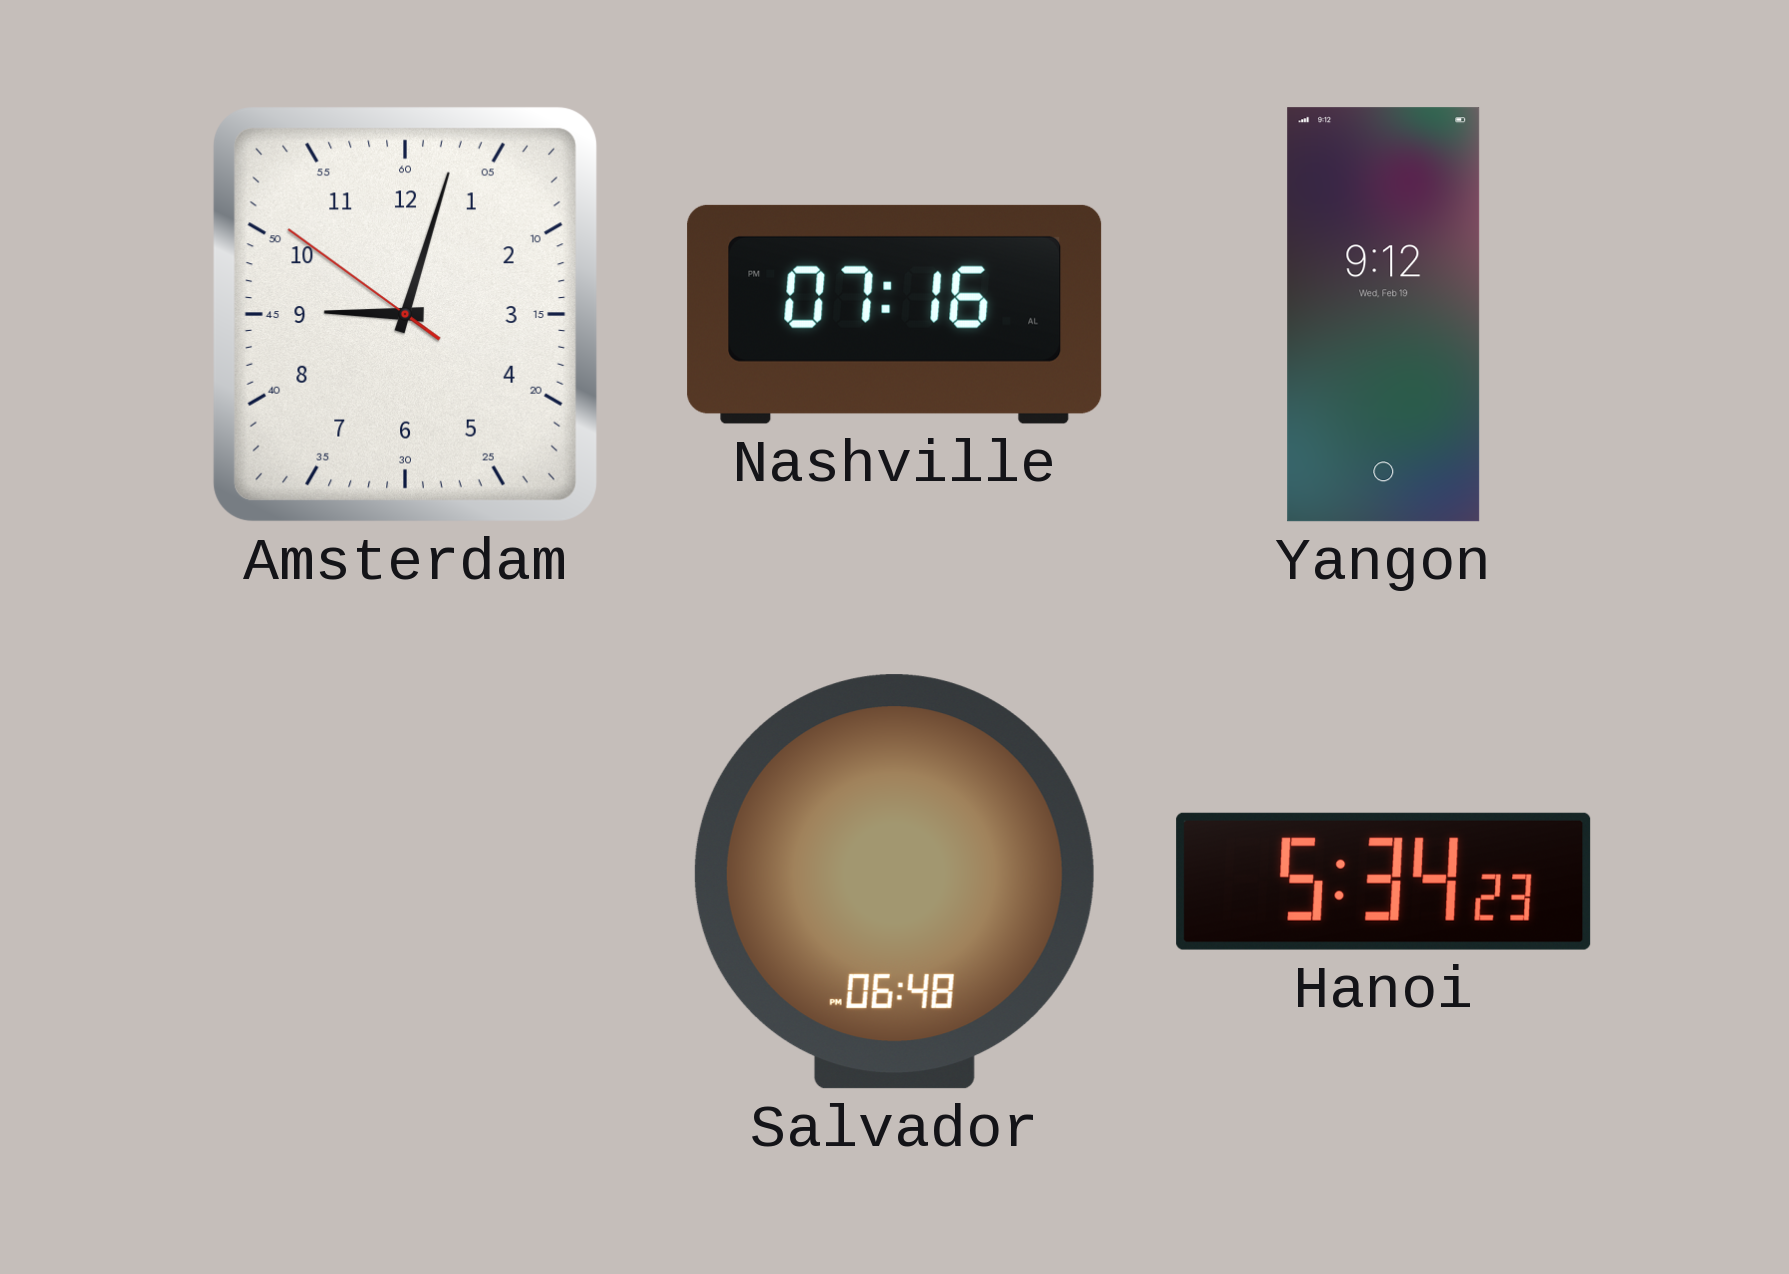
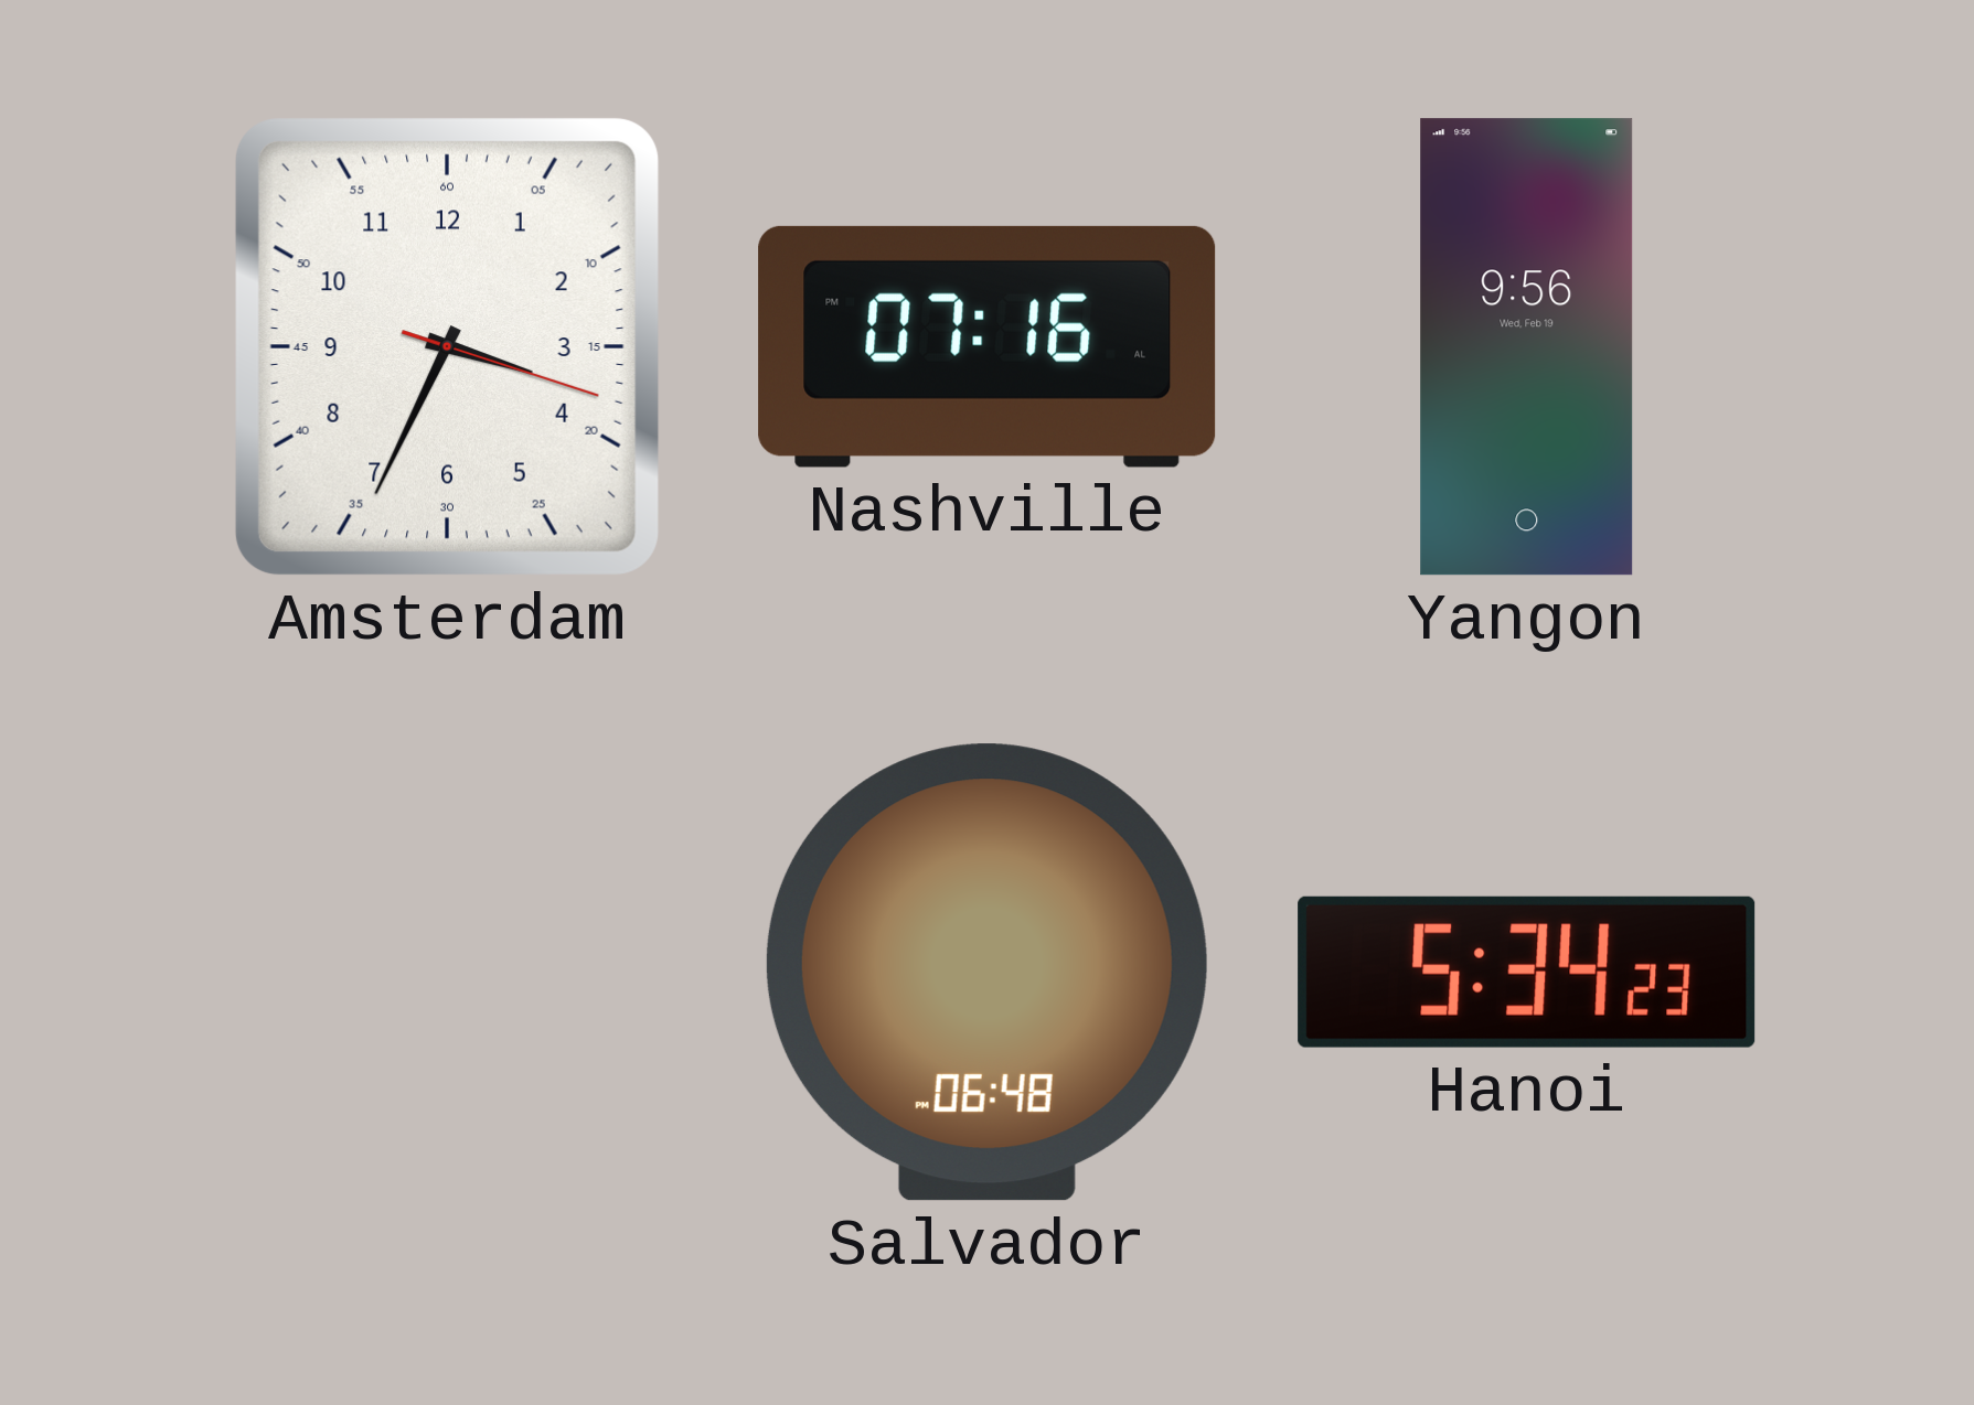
Amsterdam: 9:02 -> 3:34 (447, 346)
Yangon: 9:12 -> 9:56 (1527, 347)
